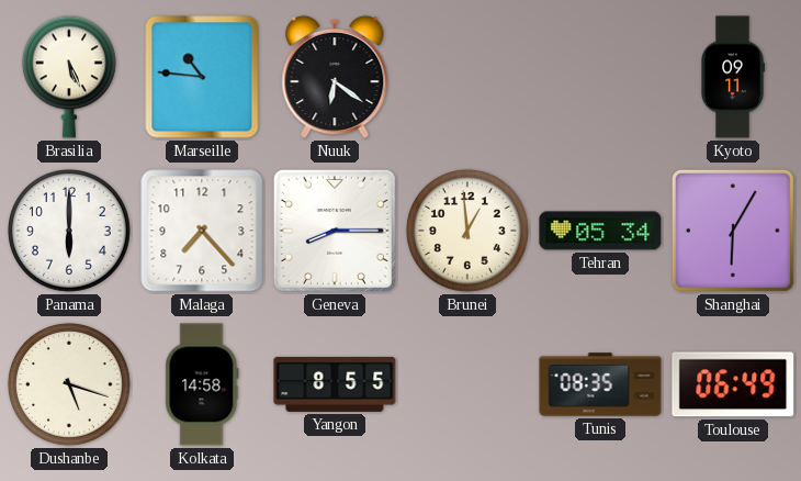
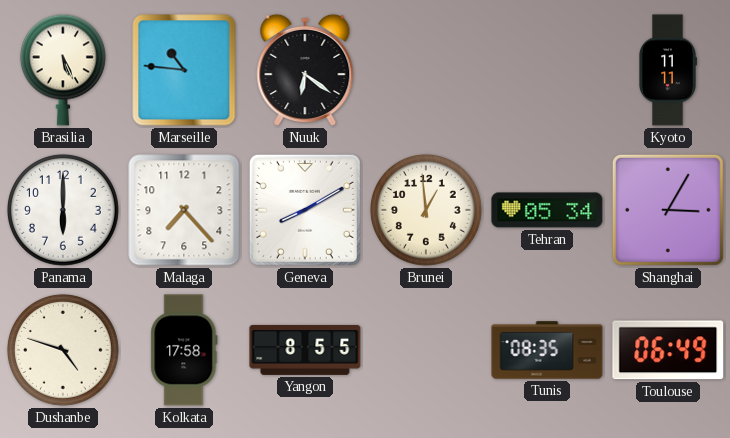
Kyoto: 09:11 -> 11:11 (668, 70)
Geneva: 8:15 -> 8:10 (305, 210)
Shanghai: 6:05 -> 3:05 (668, 210)
Dushanbe: 5:18 -> 4:48 (63, 350)
Kolkata: 14:58 -> 17:58 (184, 350)
